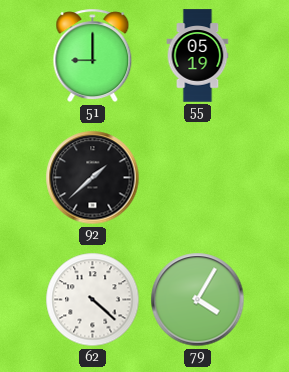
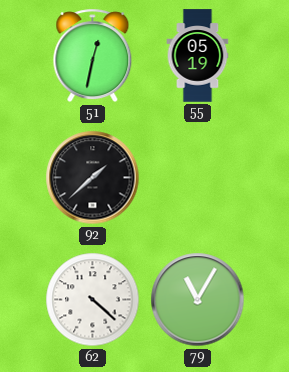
51: 9:00 -> 12:32 (93, 56)
79: 4:05 -> 11:05 (198, 300)
